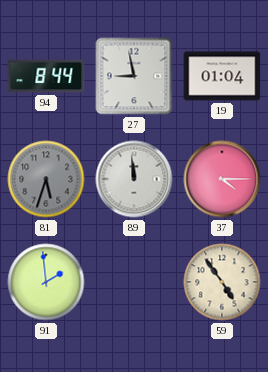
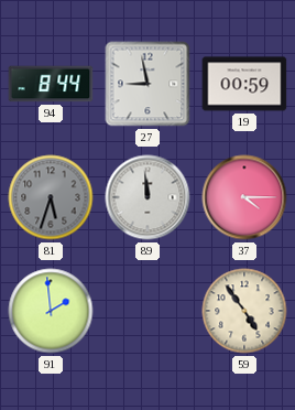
19: 01:04 -> 00:59 (244, 84)
